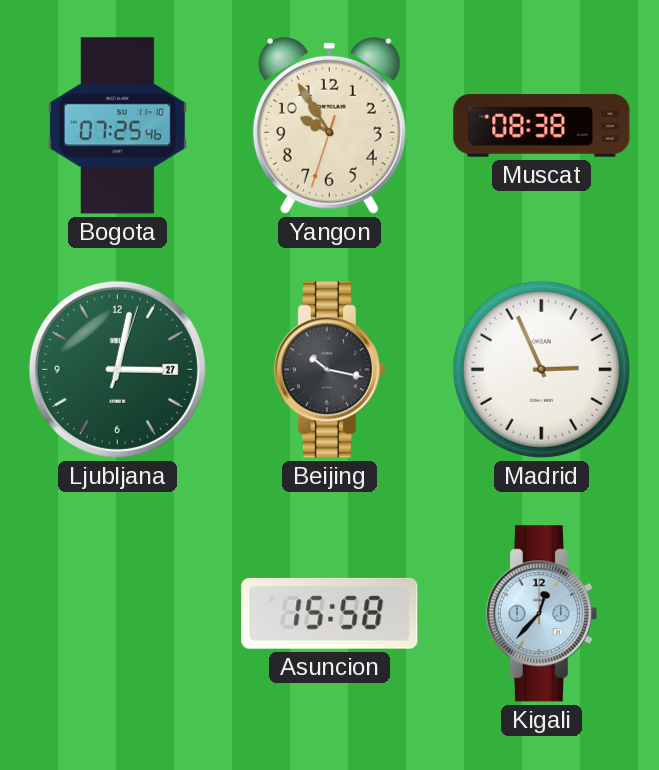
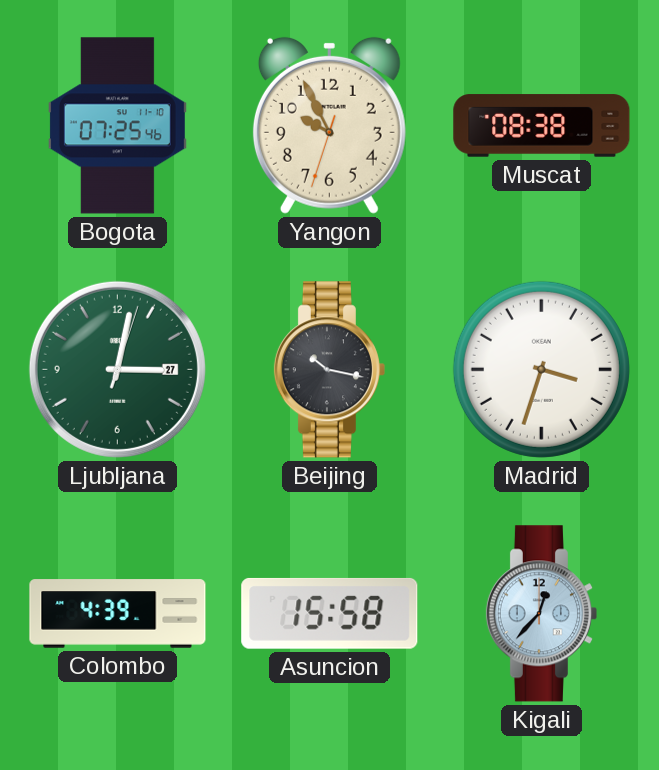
Yangon: 9:54 -> 9:55 (329, 125)
Madrid: 2:56 -> 3:33 (541, 369)
Colombo: none -> 4:39 (118, 614)
